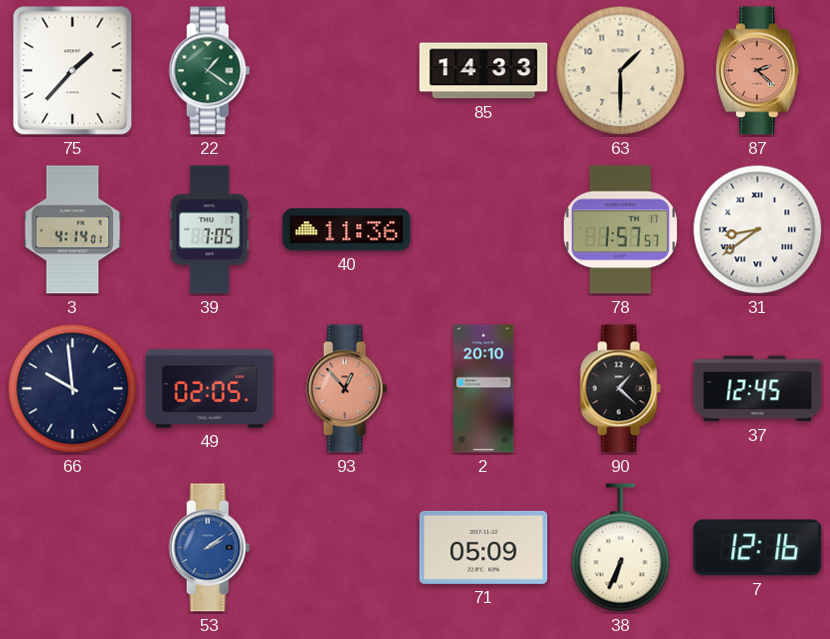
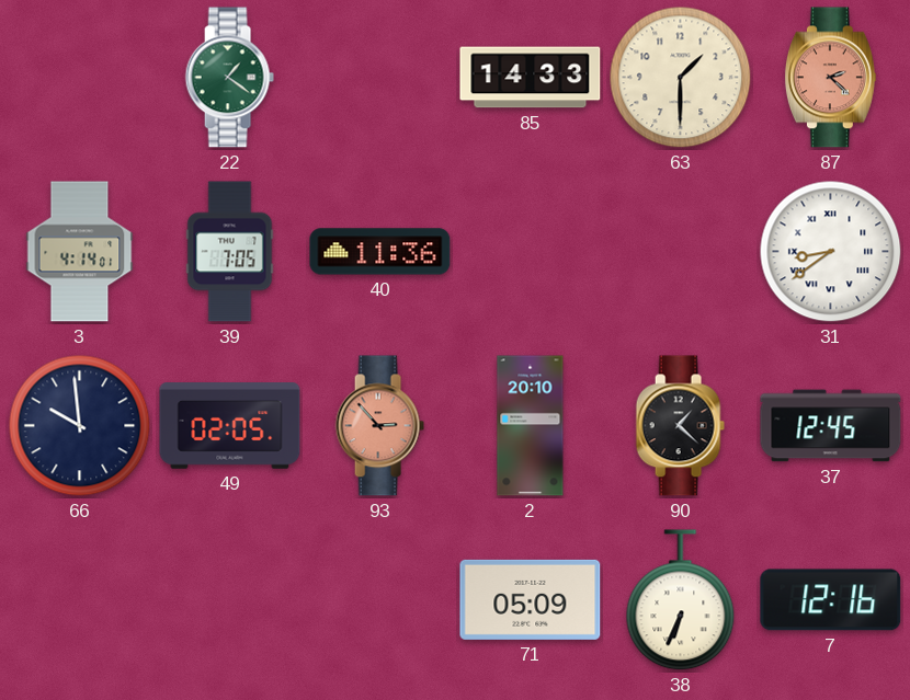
75: 1:37 -> none (73, 71)
78: 1:57 -> none (620, 230)
93: 12:53 -> 2:53 (379, 426)
53: 2:09 -> none (209, 548)
